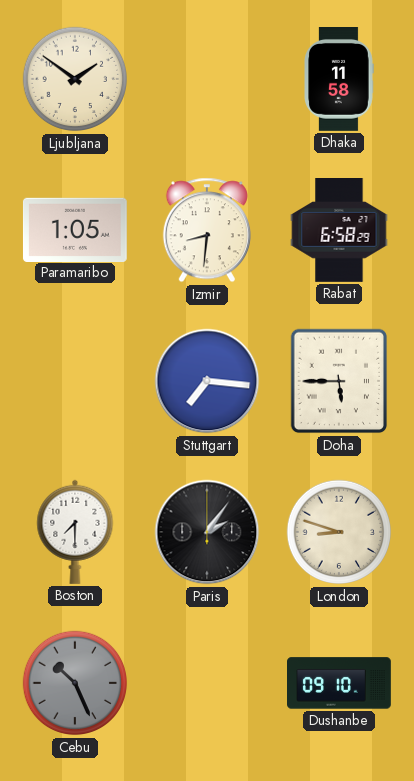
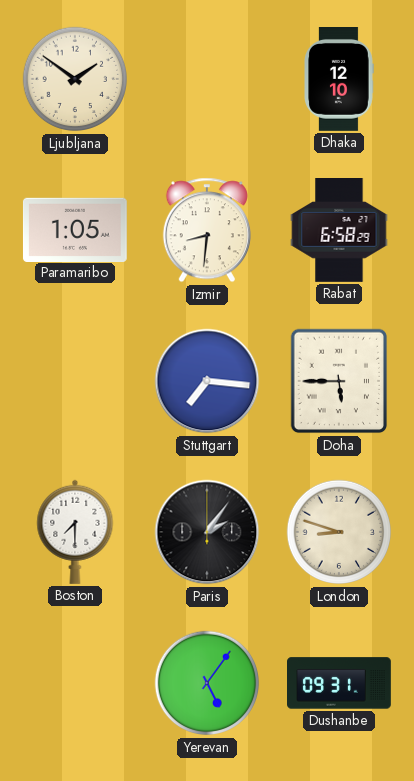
Dhaka: 11:58 -> 12:10 (339, 80)
Cebu: 10:26 -> none (75, 683)
Yerevan: none -> 5:06 (207, 683)
Dushanbe: 09:10 -> 09:31 (340, 683)
